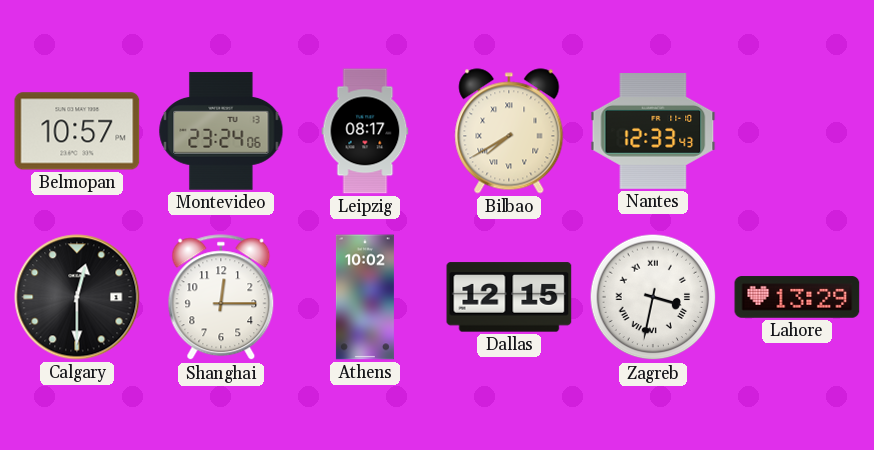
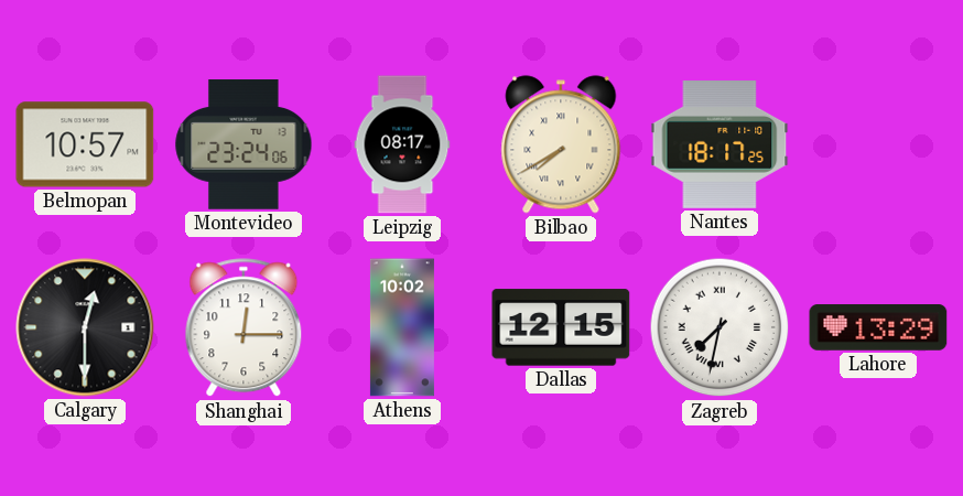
Nantes: 12:33 -> 18:17 (719, 145)
Zagreb: 3:32 -> 7:32 (719, 327)
